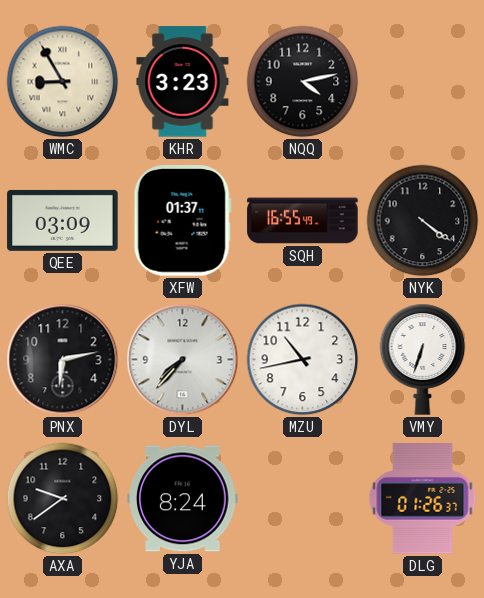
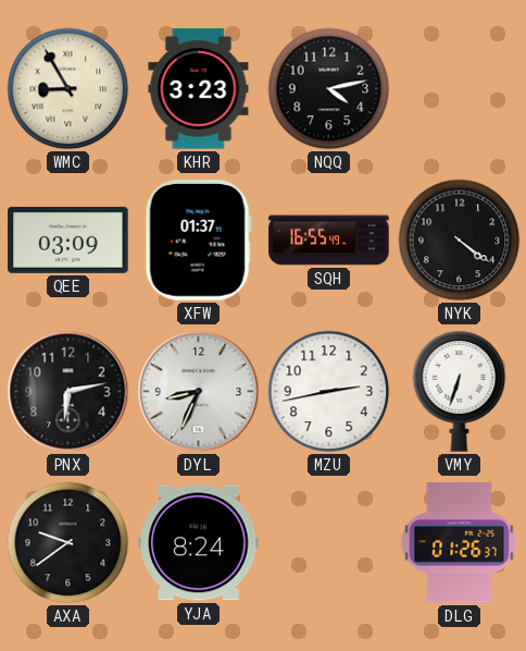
DYL: 7:37 -> 8:34 (199, 392)
MZU: 10:43 -> 2:43 (329, 392)
